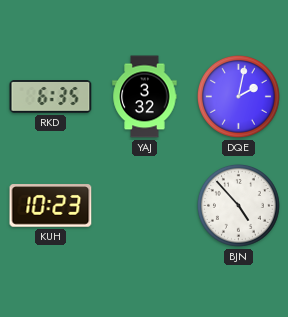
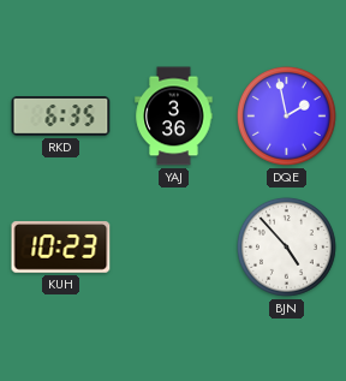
YAJ: 3:32 -> 3:36 (174, 117)
DQE: 2:02 -> 1:58 (286, 115)
